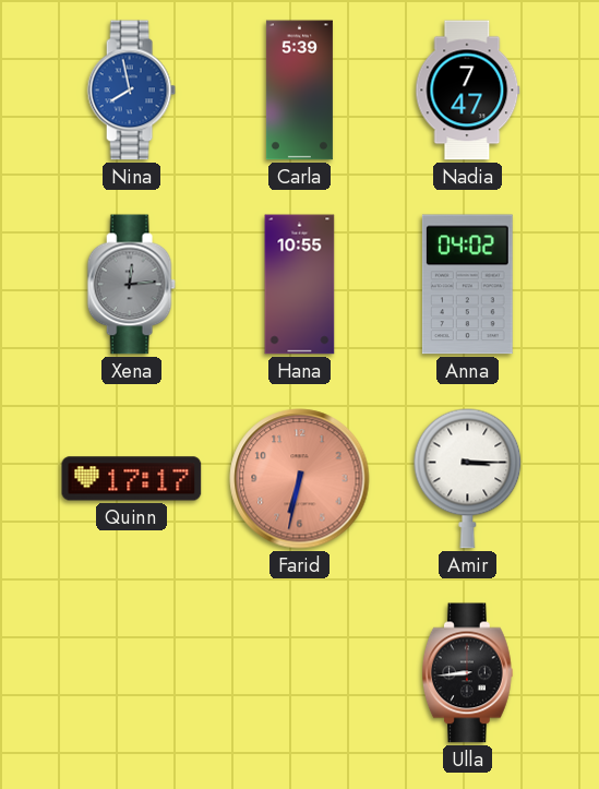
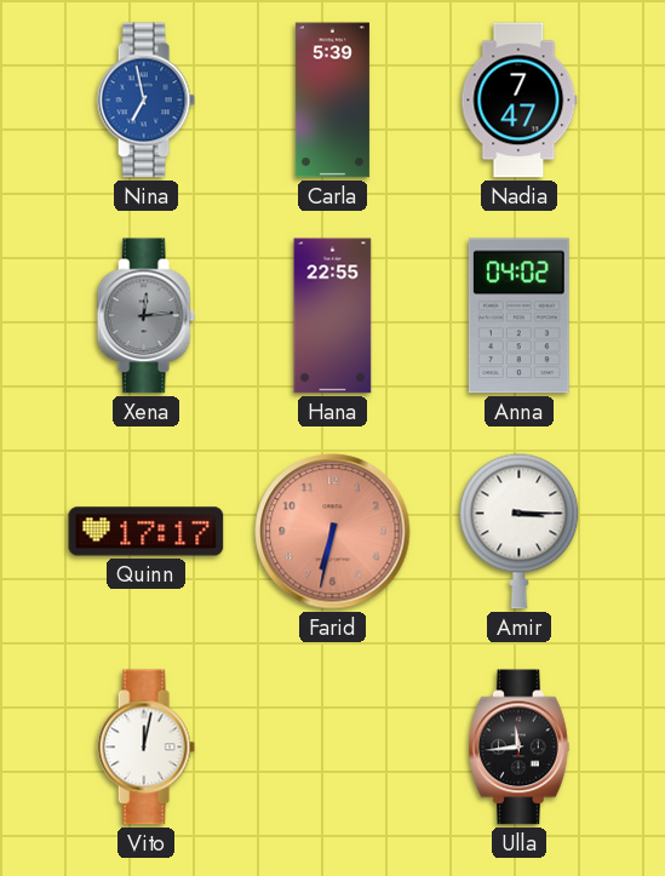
Nina: 7:58 -> 6:58 (145, 101)
Hana: 10:55 -> 22:55 (333, 316)
Vito: none -> 12:02 (145, 748)
Ulla: 8:44 -> 11:44 (520, 748)
